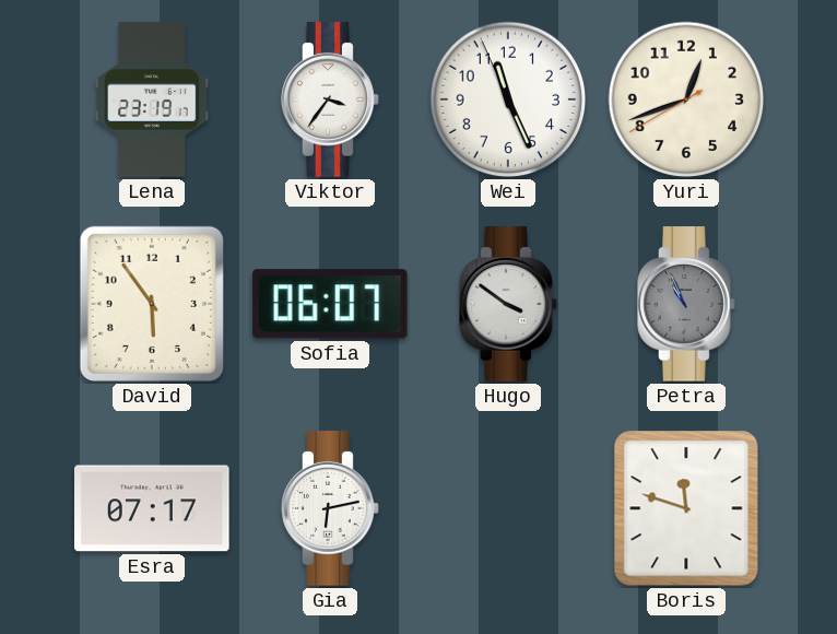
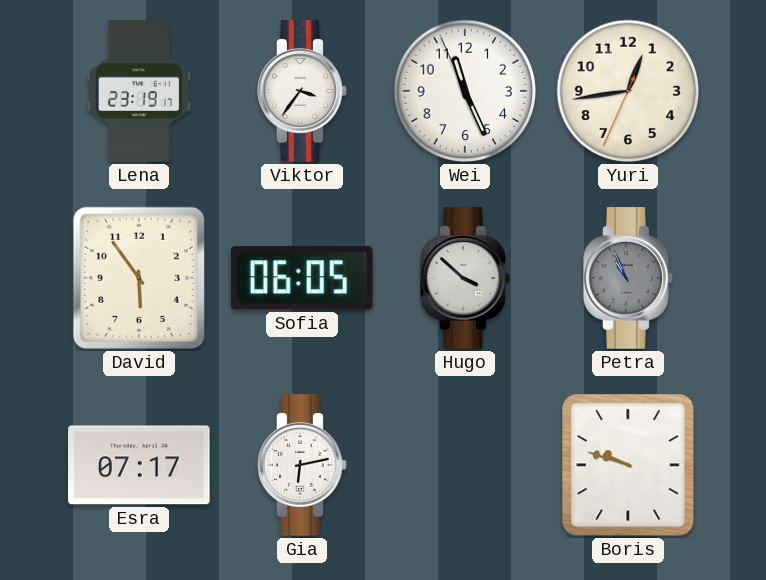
Yuri: 12:41 -> 12:43 (628, 91)
Sofia: 06:07 -> 06:05 (302, 278)
Hugo: 3:51 -> 3:52 (465, 278)
Boris: 11:48 -> 9:48 (628, 465)
